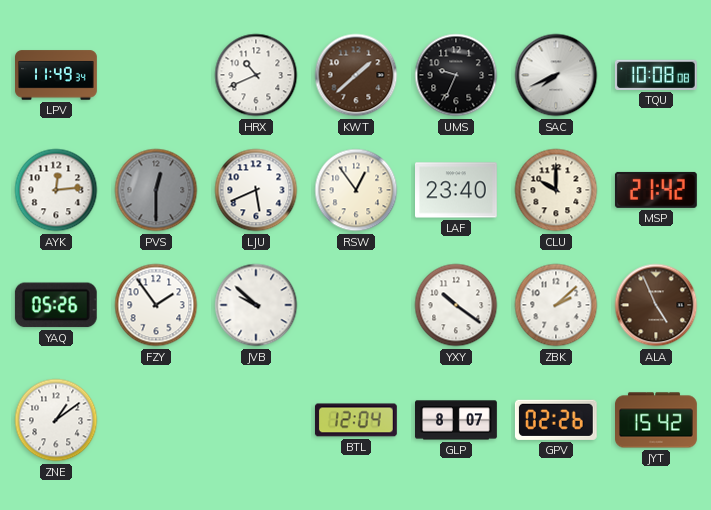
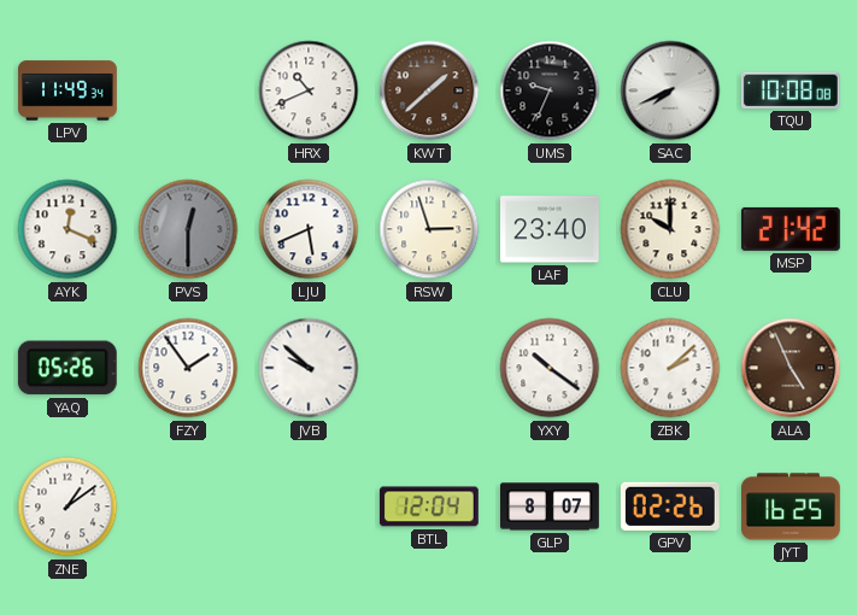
AYK: 12:14 -> 12:19 (67, 229)
RSW: 12:54 -> 2:57 (429, 229)
JYT: 15:42 -> 16:25 (792, 506)
